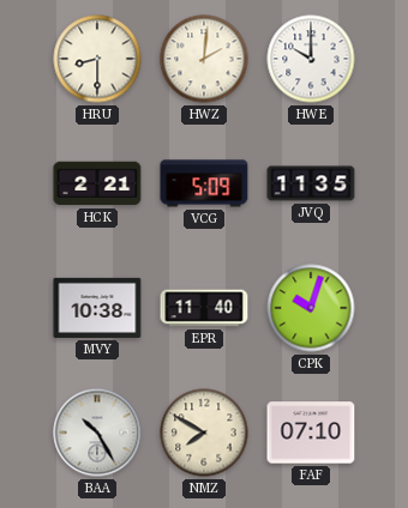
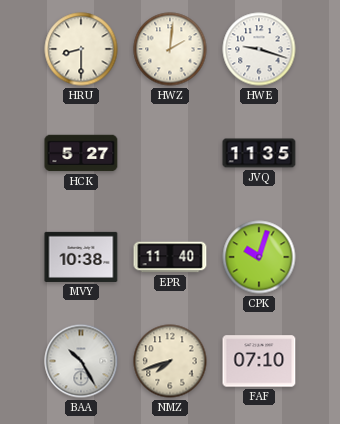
HWE: 10:00 -> 9:18 (259, 49)
HCK: 2:21 -> 5:27 (81, 153)
VCG: 5:09 -> none (204, 183)
NMZ: 7:50 -> 7:42 (170, 361)
